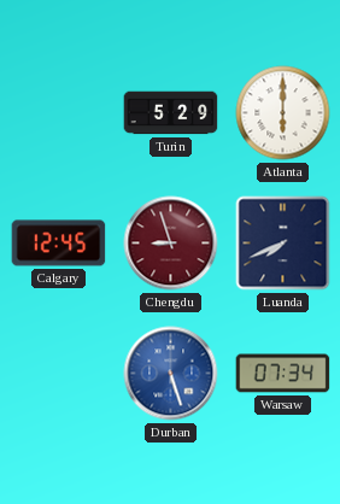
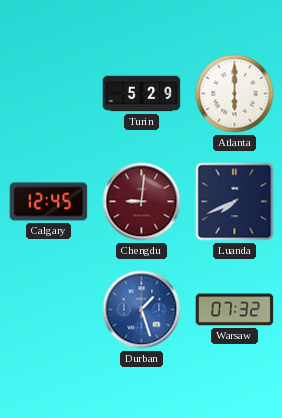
Chengdu: 8:57 -> 9:01 (142, 202)
Durban: 5:27 -> 1:27 (142, 310)
Warsaw: 07:34 -> 07:32 (235, 310)
